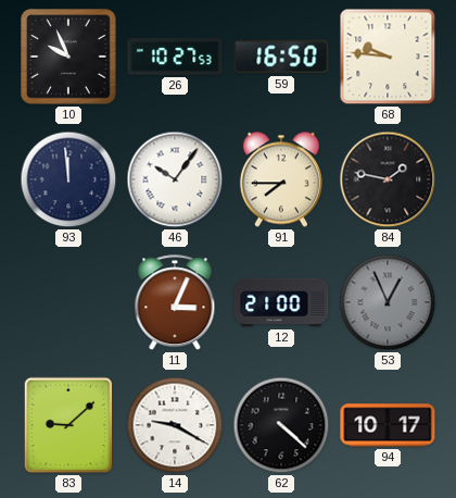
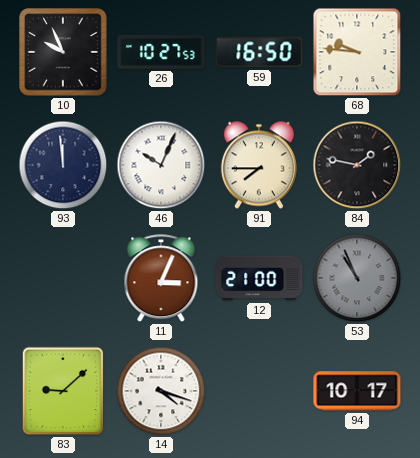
46: 10:06 -> 10:04 (161, 165)
53: 12:56 -> 10:56 (357, 278)
14: 9:20 -> 4:18 (161, 391)
62: 4:22 -> none (281, 425)
